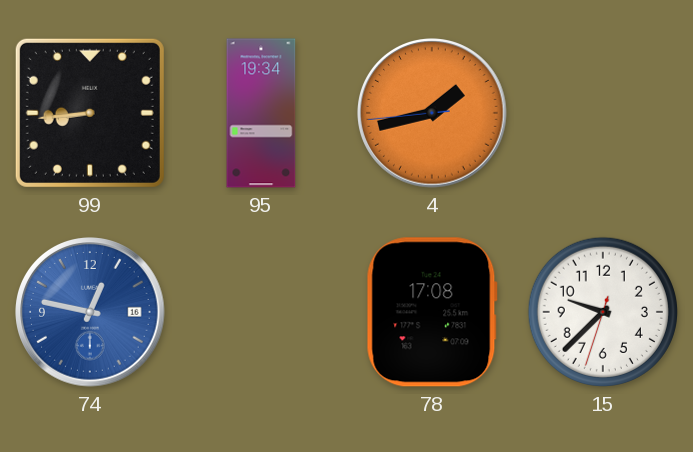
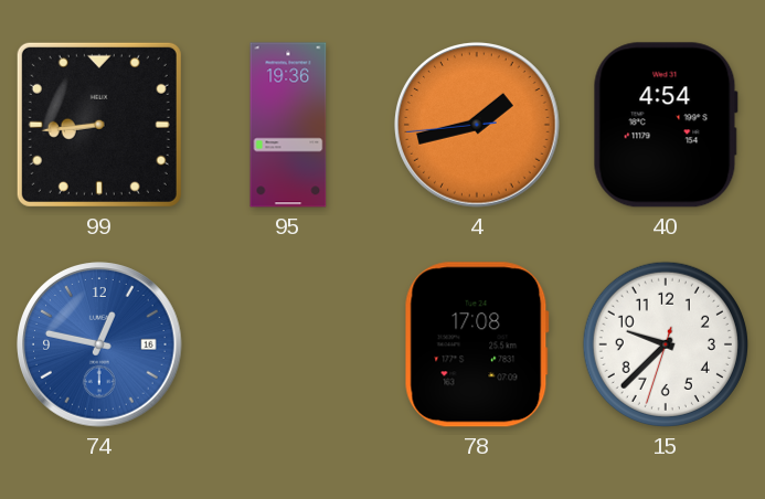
95: 19:34 -> 19:36 (288, 125)
40: none -> 4:54 (666, 125)
